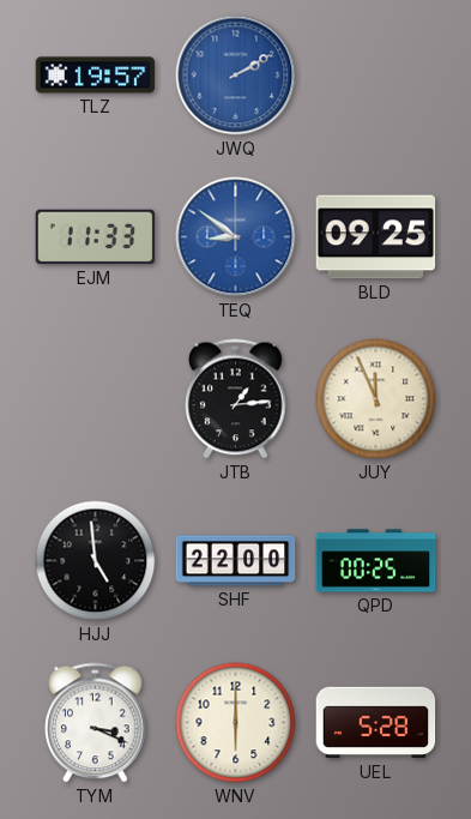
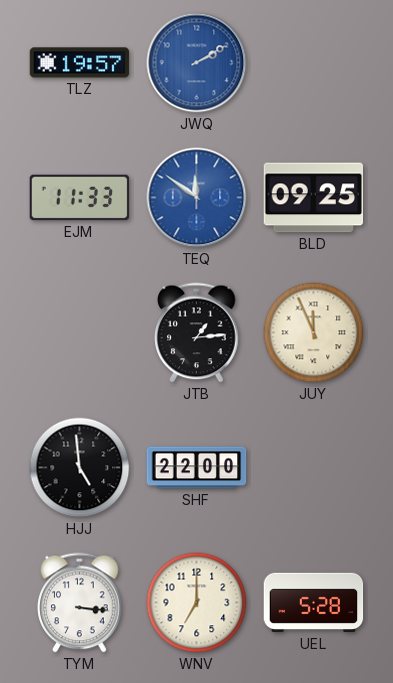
TEQ: 8:51 -> 11:51 (197, 198)
QPD: 00:25 -> none (376, 561)
TYM: 3:19 -> 3:16 (80, 603)
WNV: 6:00 -> 7:00 (197, 603)
